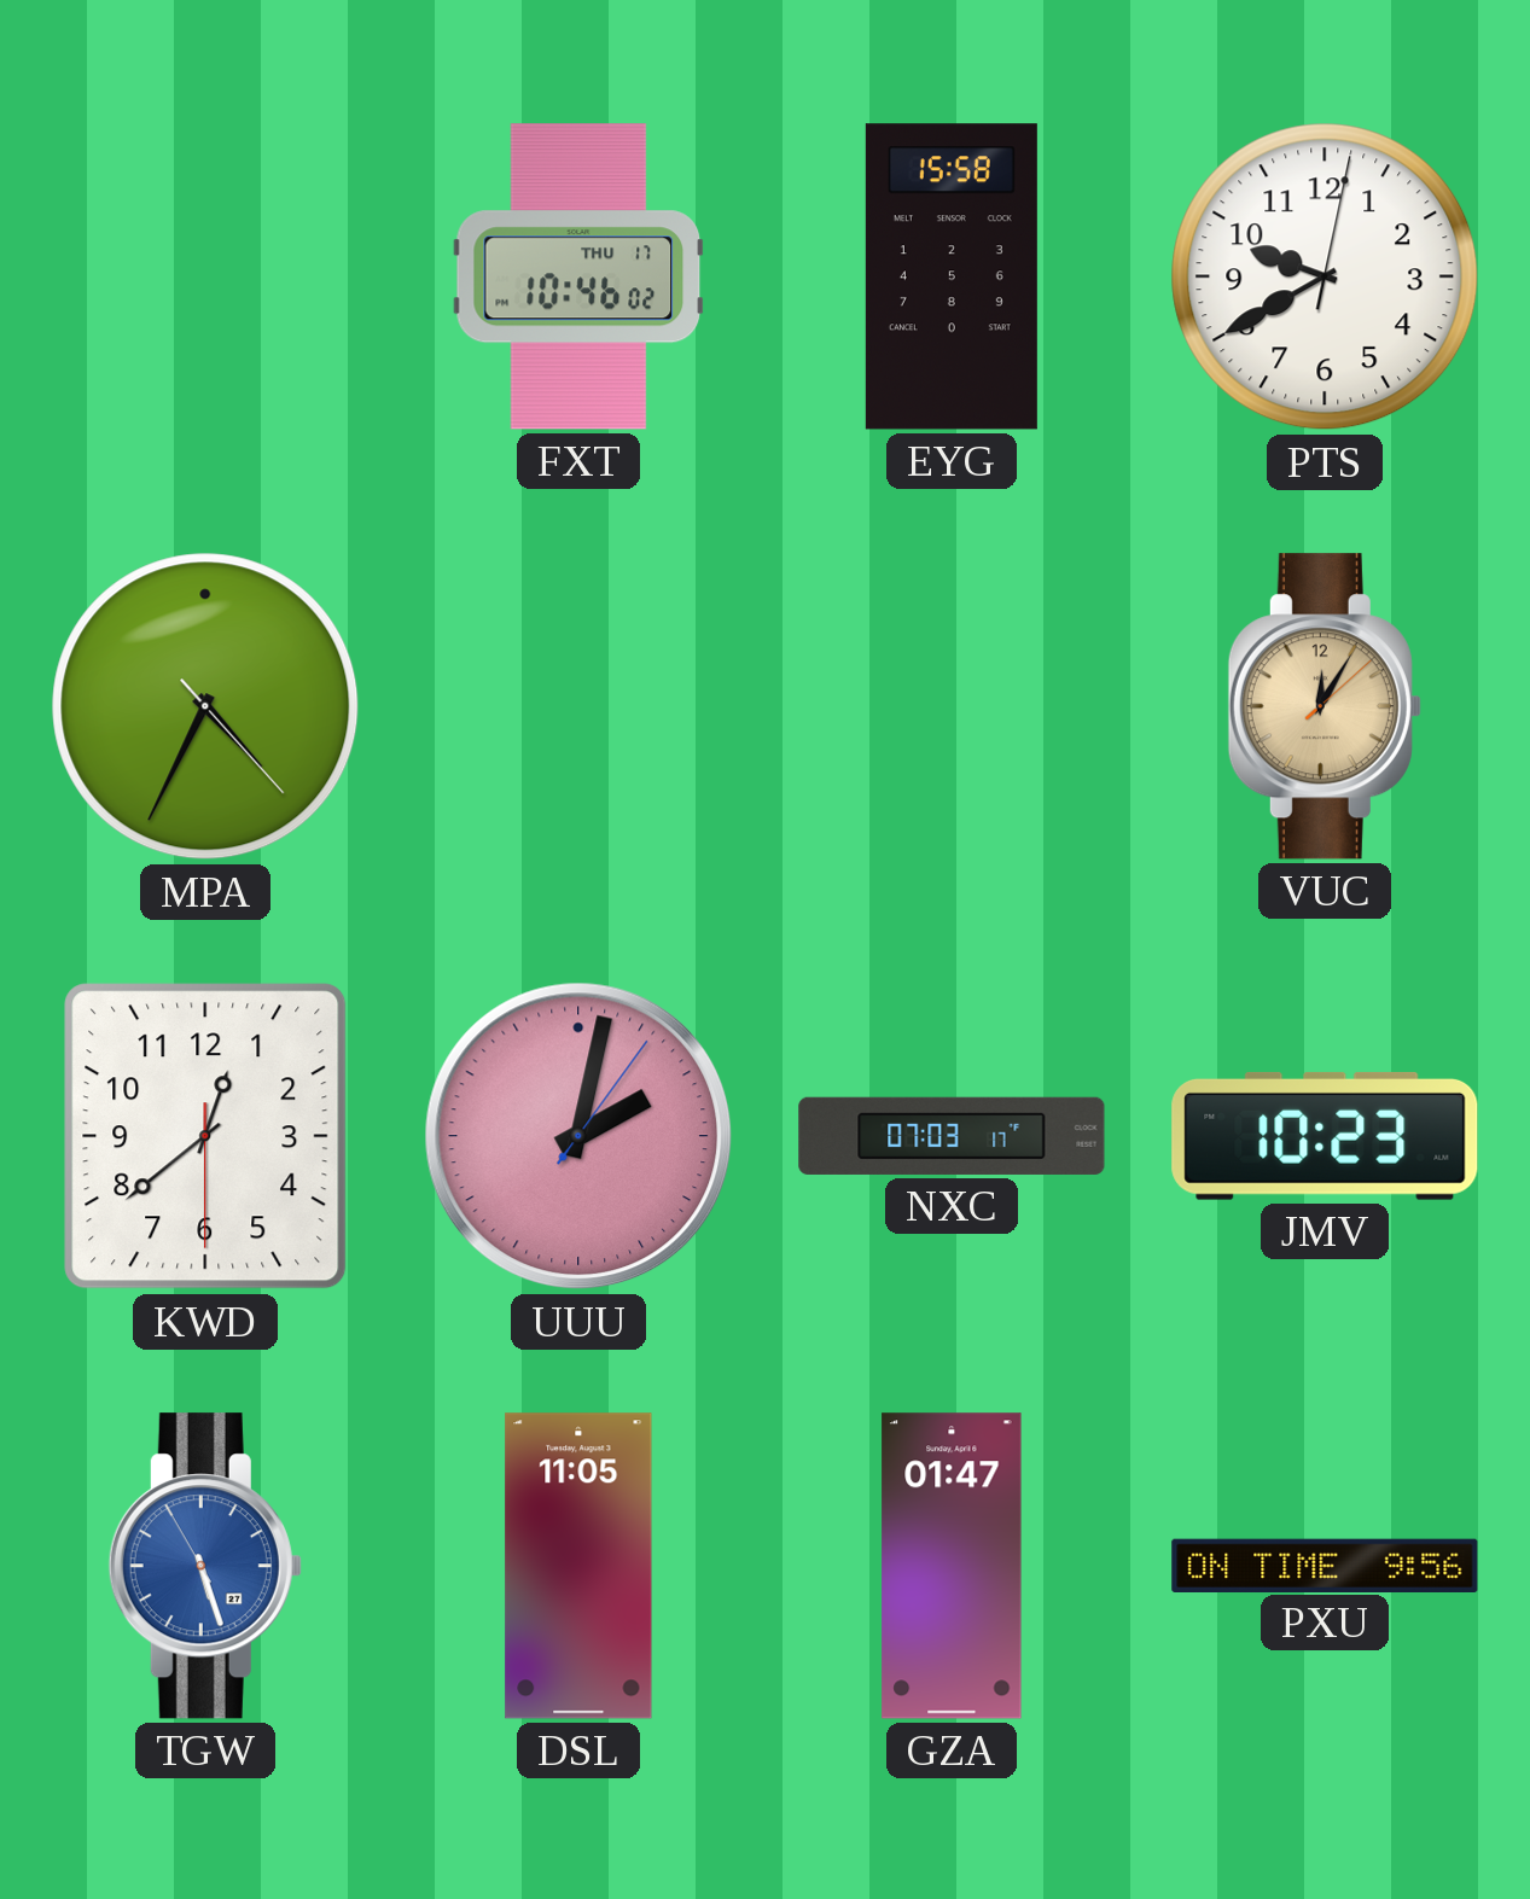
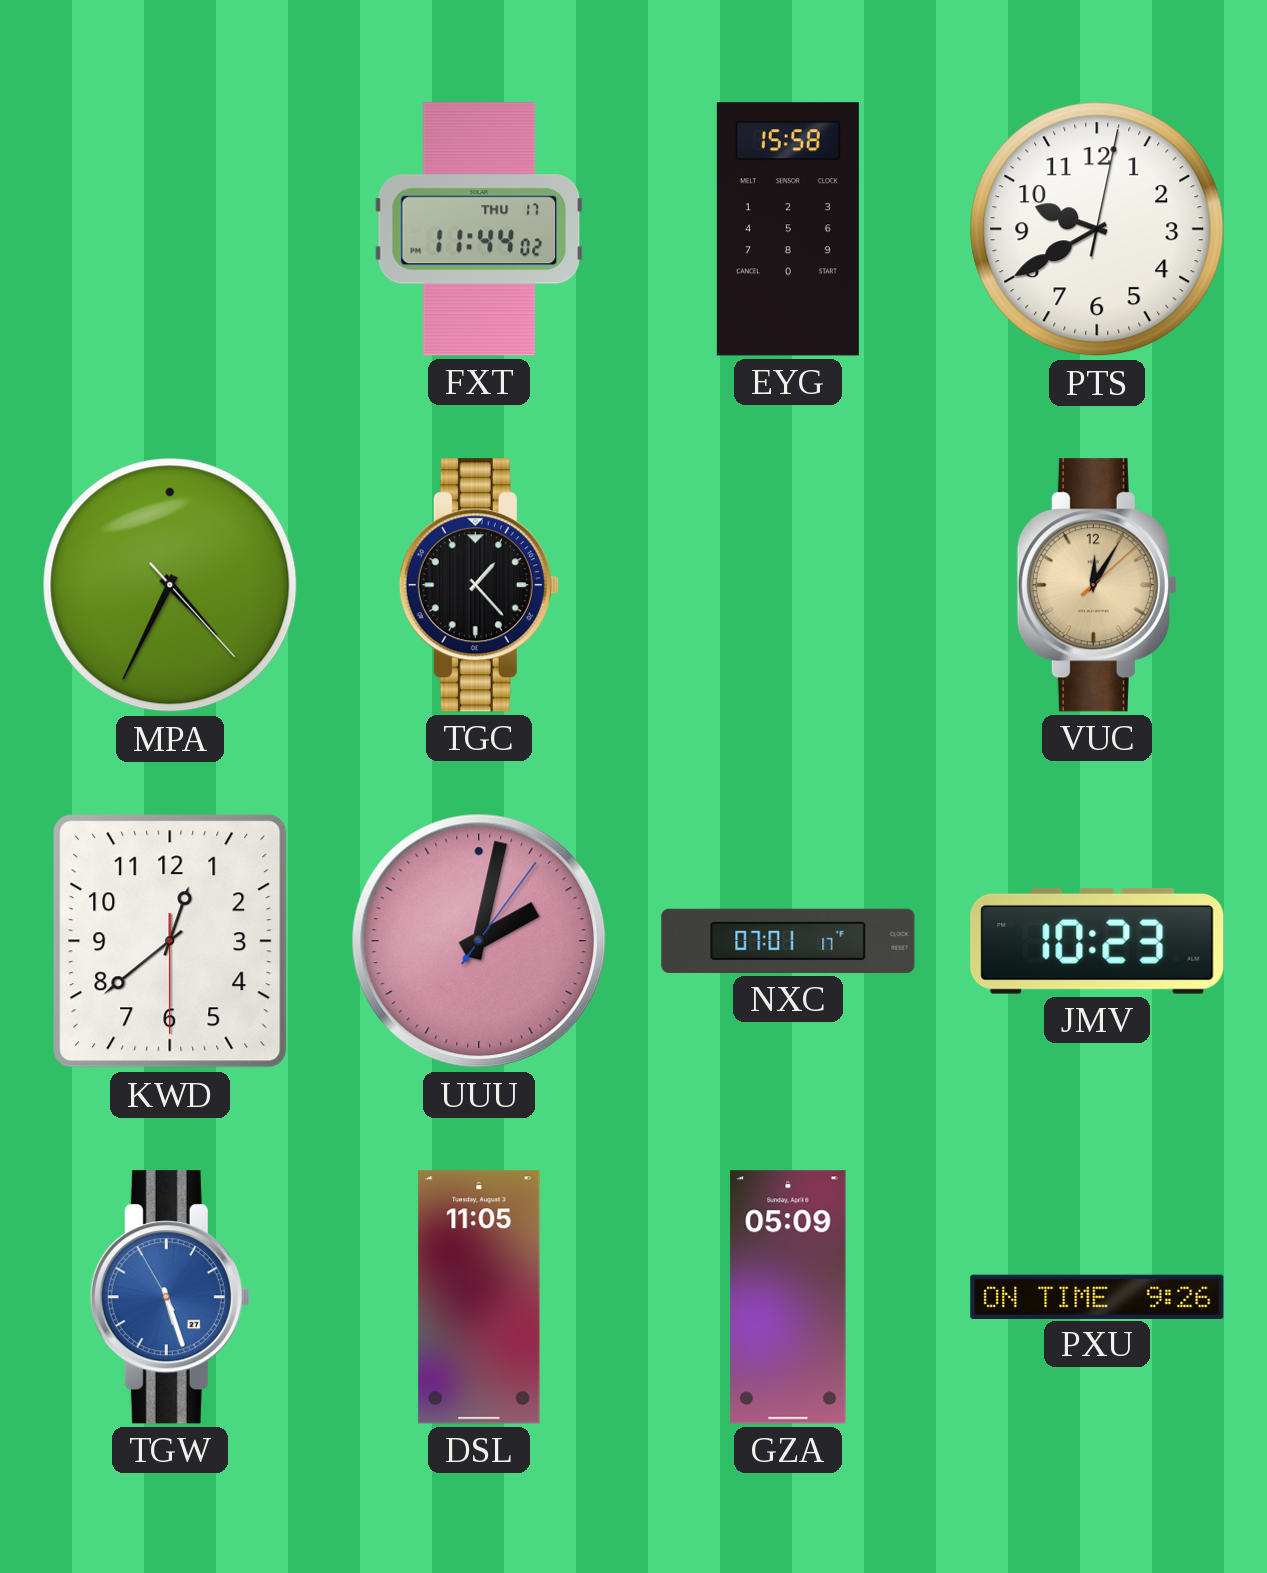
FXT: 10:46 -> 11:44 (479, 229)
TGC: none -> 1:23 (479, 585)
NXC: 07:03 -> 07:01 (788, 941)
GZA: 01:47 -> 05:09 (788, 1297)
PXU: 9:56 -> 9:26 (1097, 1296)
